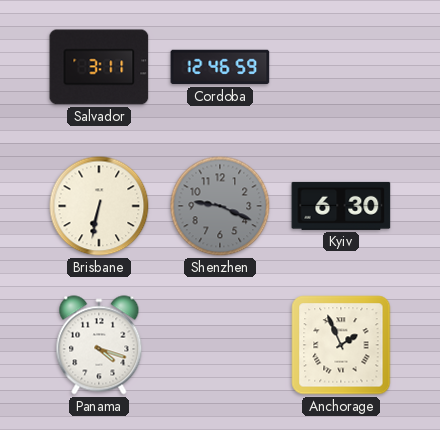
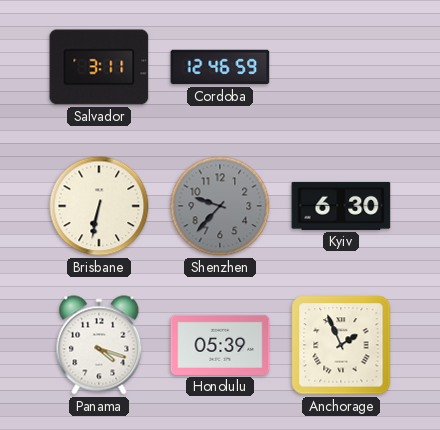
Shenzhen: 9:19 -> 9:37 (220, 206)
Honolulu: none -> 05:39 (220, 345)
